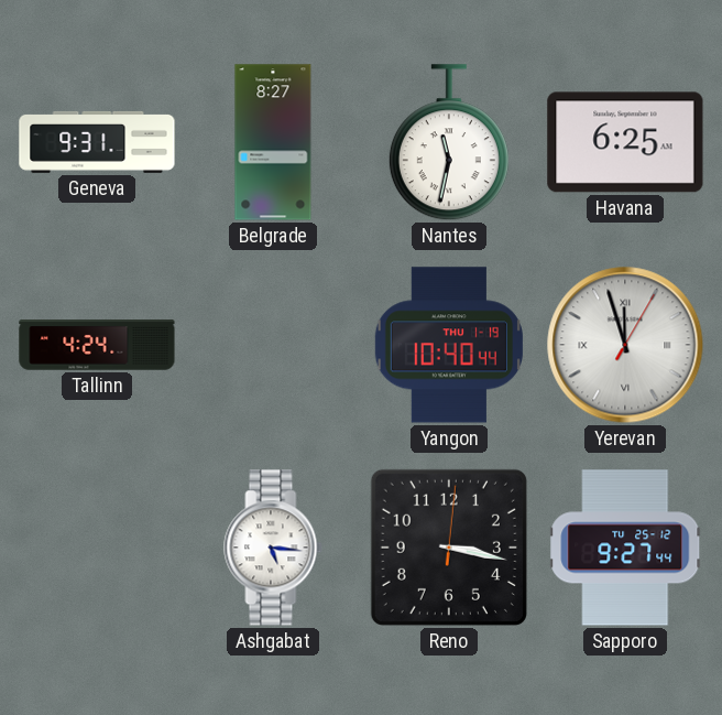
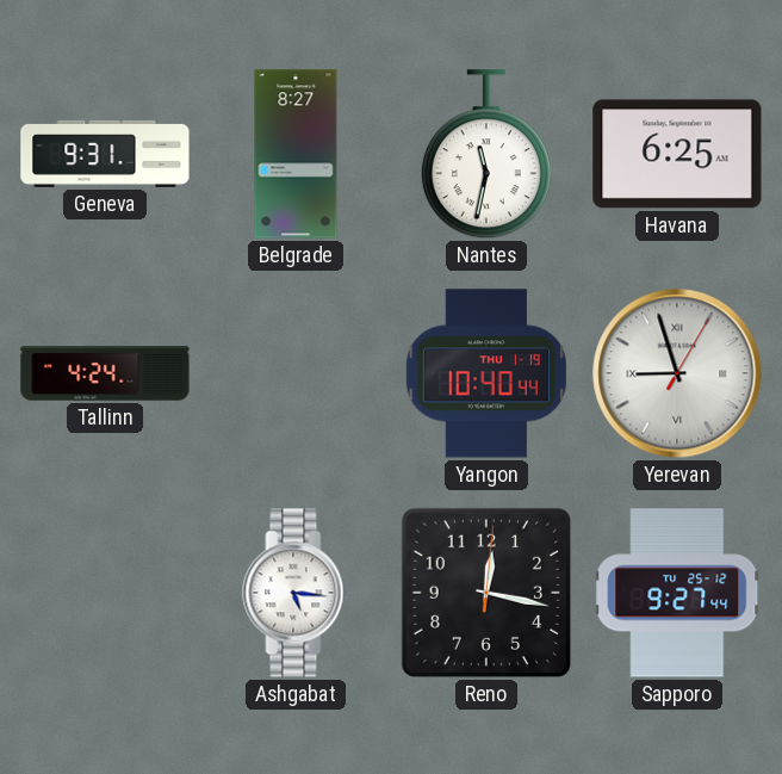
Yerevan: 11:57 -> 8:57 (677, 373)
Reno: 3:17 -> 12:17 (486, 593)
